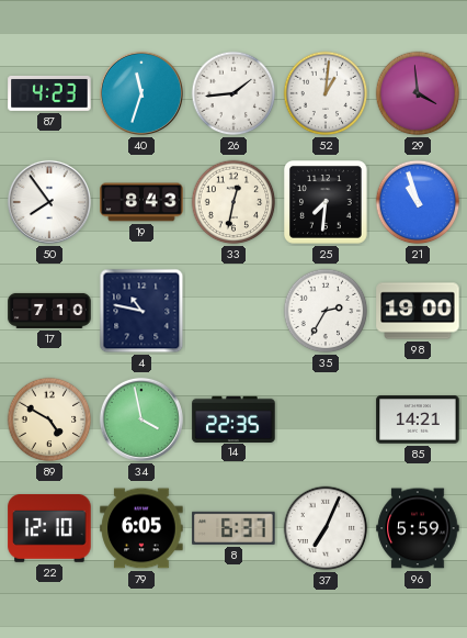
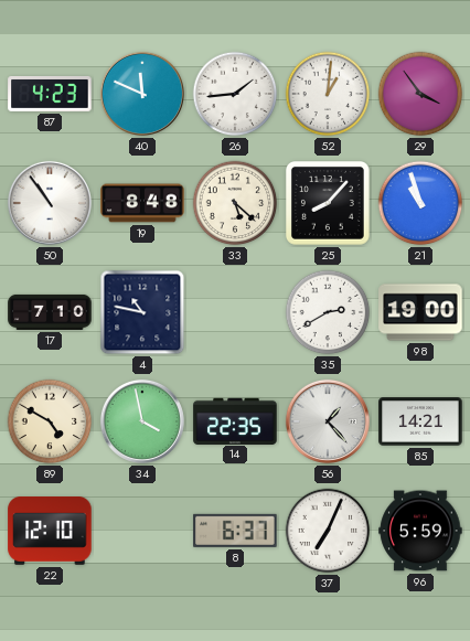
40: 11:33 -> 11:49 (142, 94)
29: 3:59 -> 3:54 (420, 94)
50: 7:54 -> 10:54 (50, 203)
19: 8:43 -> 8:48 (142, 203)
33: 12:32 -> 5:22 (235, 203)
25: 7:31 -> 8:07 (329, 204)
35: 2:35 -> 2:40 (328, 312)
56: none -> 1:23 (328, 421)
79: 6:05 -> none (141, 528)
